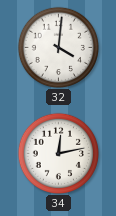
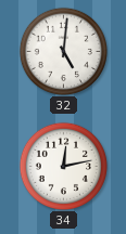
32: 4:01 -> 5:01 (63, 51)
